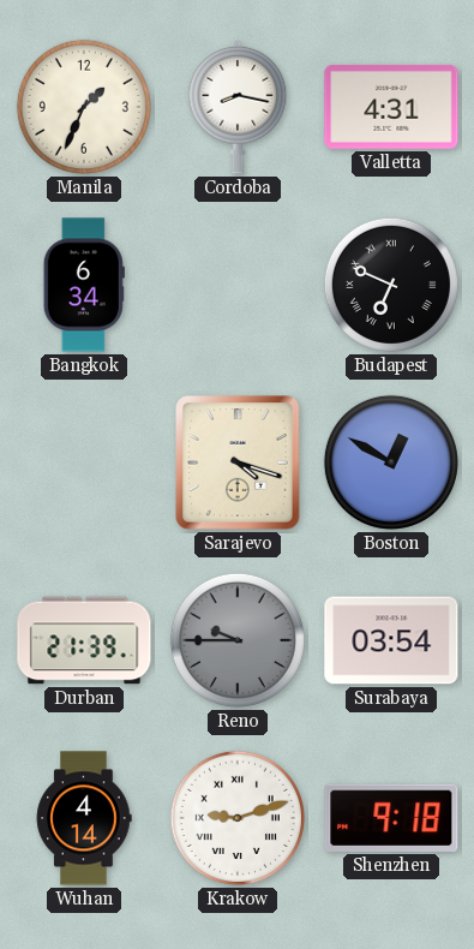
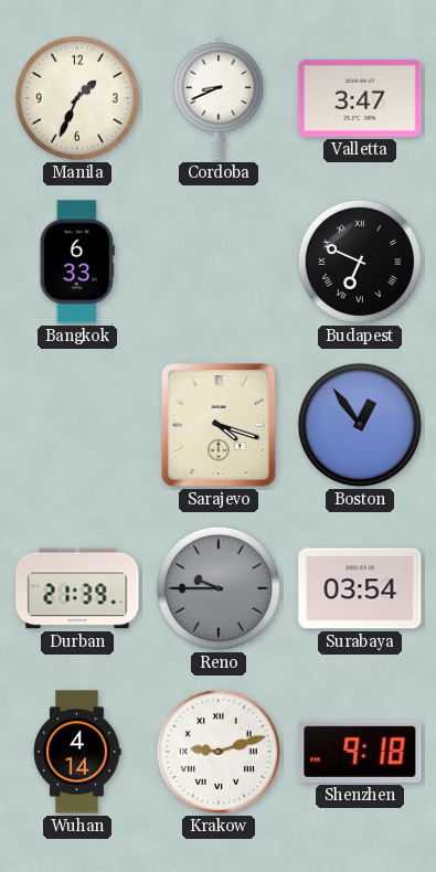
Cordoba: 8:17 -> 8:41 (219, 98)
Valletta: 4:31 -> 3:47 (360, 98)
Bangkok: 6:34 -> 6:33 (77, 262)
Boston: 12:50 -> 12:54 (360, 425)
